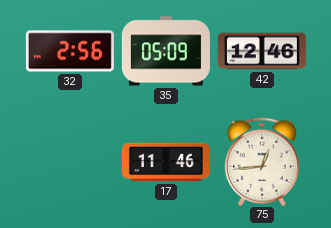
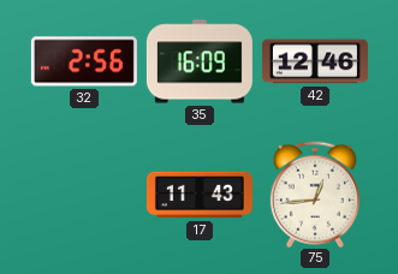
35: 05:09 -> 16:09 (200, 61)
17: 11:46 -> 11:43 (200, 195)
